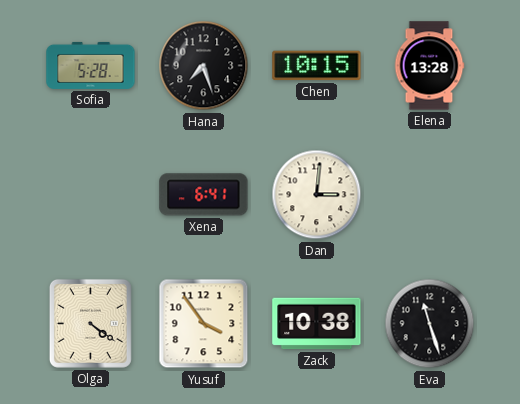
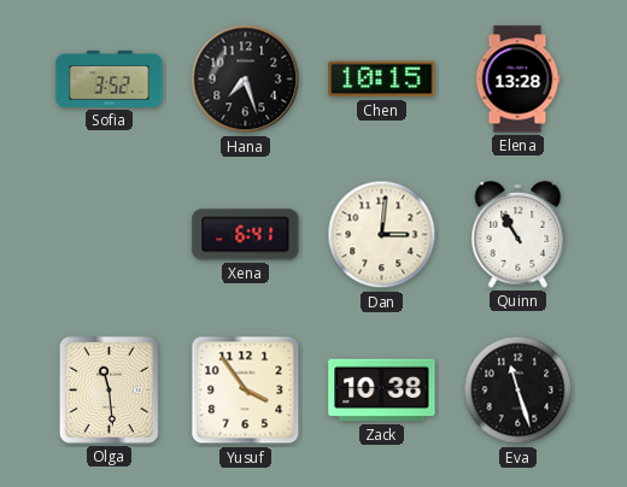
Sofia: 5:28 -> 3:52 (110, 78)
Quinn: none -> 10:55 (518, 235)
Olga: 4:21 -> 11:29 (109, 389)
